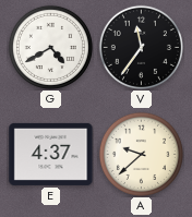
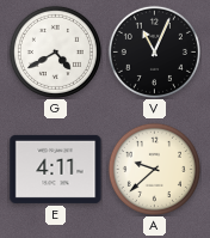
V: 11:36 -> 11:04 (154, 51)
E: 4:37 -> 4:11 (56, 169)
